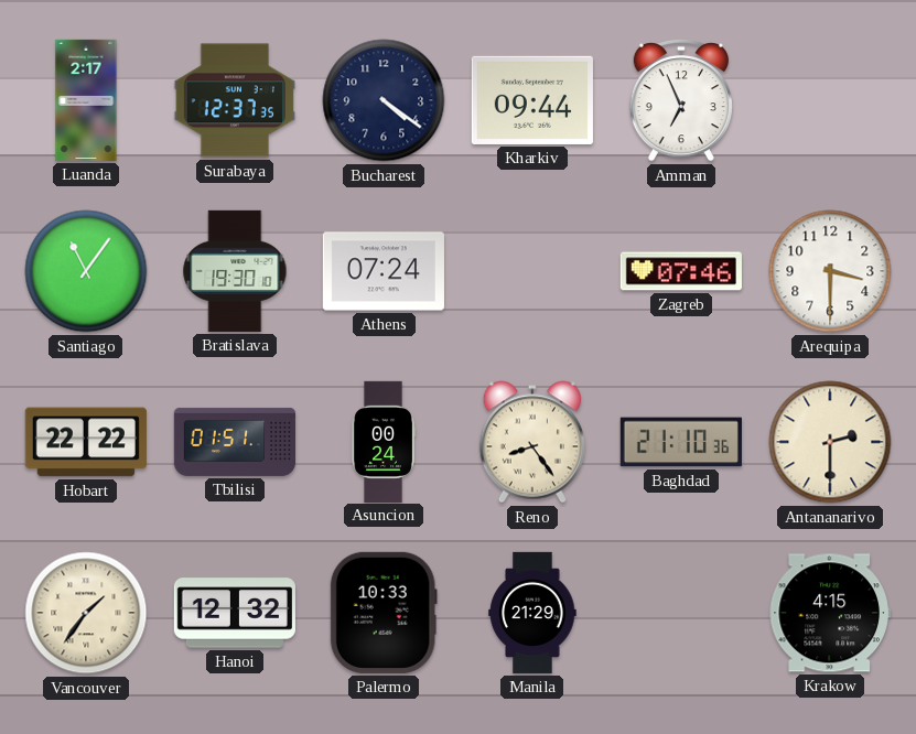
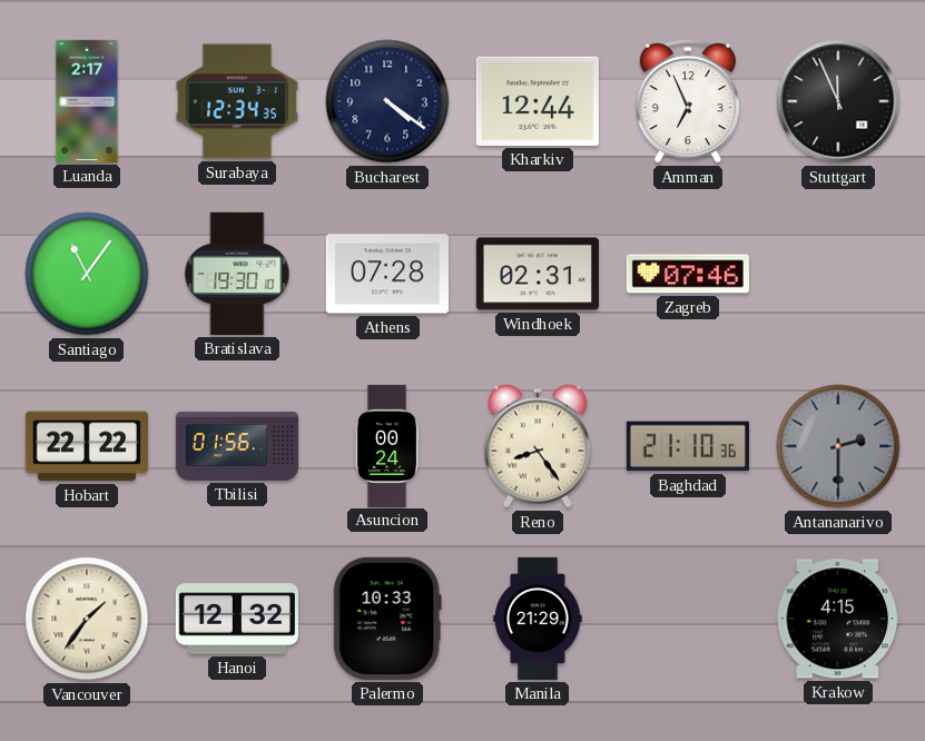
Surabaya: 12:37 -> 12:34 (237, 101)
Kharkiv: 09:44 -> 12:44 (538, 101)
Stuttgart: none -> 11:56 (838, 101)
Athens: 07:24 -> 07:28 (387, 274)
Windhoek: none -> 02:31 (538, 274)
Arequipa: 3:30 -> none (830, 271)
Tbilisi: 01:51 -> 01:56 (236, 446)
Antananarivo dial: cream -> grey (838, 446)
